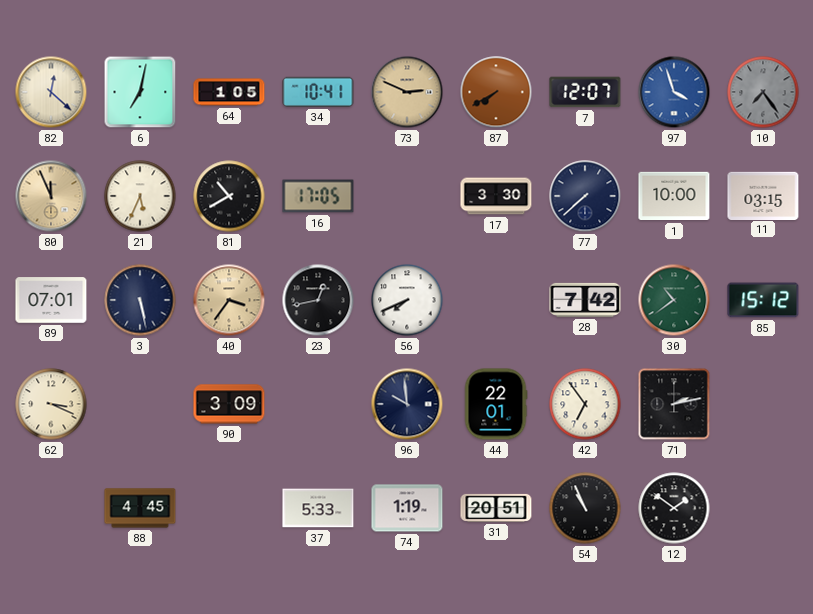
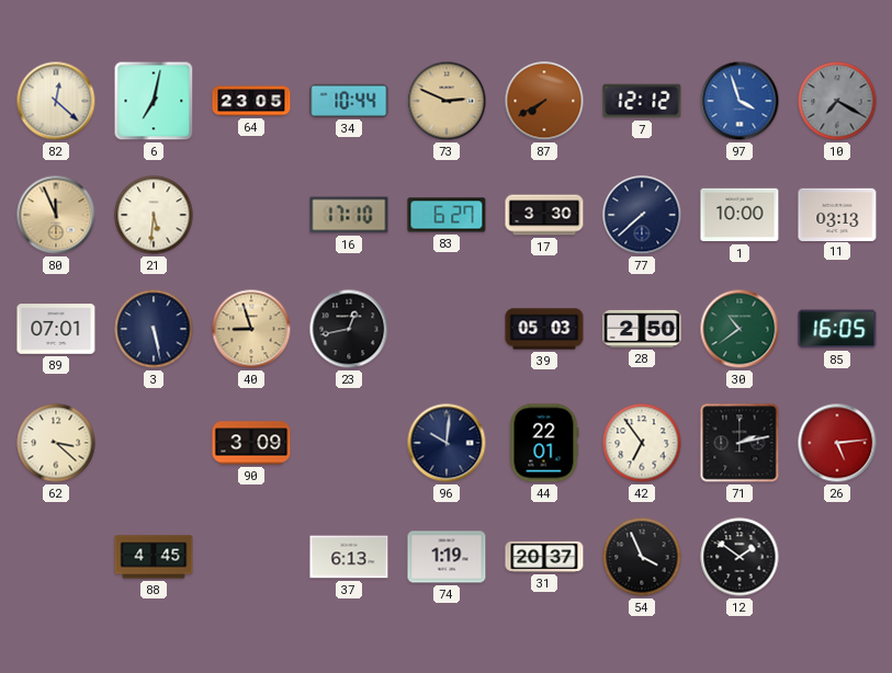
64: 1:05 -> 23:05 (251, 101)
34: 10:41 -> 10:44 (349, 101)
7: 12:07 -> 12:12 (642, 101)
10: 7:24 -> 7:20 (837, 101)
21: 5:34 -> 5:31 (154, 215)
81: 10:40 -> none (229, 196)
16: 17:05 -> 17:10 (349, 215)
83: none -> 6:27 (447, 215)
11: 03:15 -> 03:13 (837, 214)
40: 3:36 -> 8:57 (251, 329)
56: 7:41 -> none (407, 300)
39: none -> 05:03 (544, 329)
28: 7:42 -> 2:50 (642, 329)
85: 15:12 -> 16:05 (837, 329)
62: 3:19 -> 3:22 (56, 443)
96: 9:59 -> 10:01 (447, 443)
26: none -> 5:14 (837, 443)
37: 5:33 -> 6:13 (349, 557)
31: 20:51 -> 20:37 (544, 557)
54: 10:56 -> 3:56 (642, 557)
